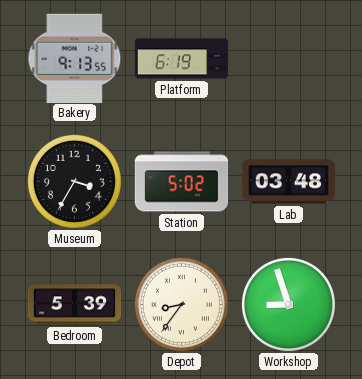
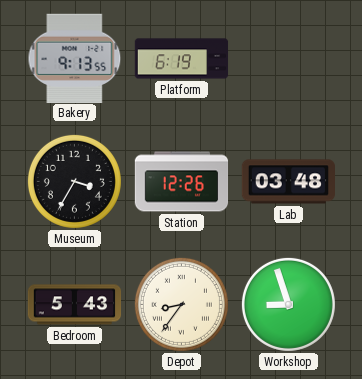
Station: 5:02 -> 12:26 (182, 182)
Bedroom: 5:39 -> 5:43 (75, 305)
